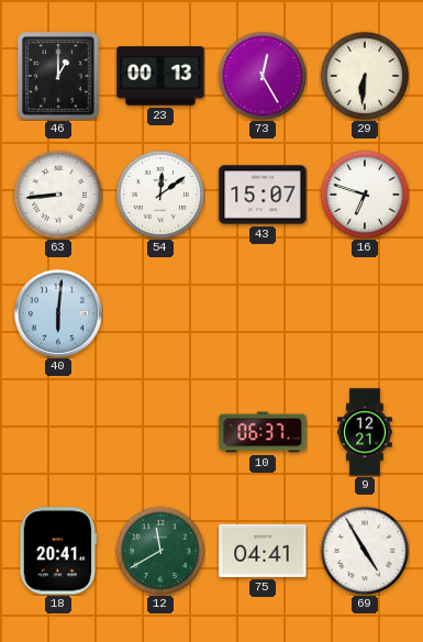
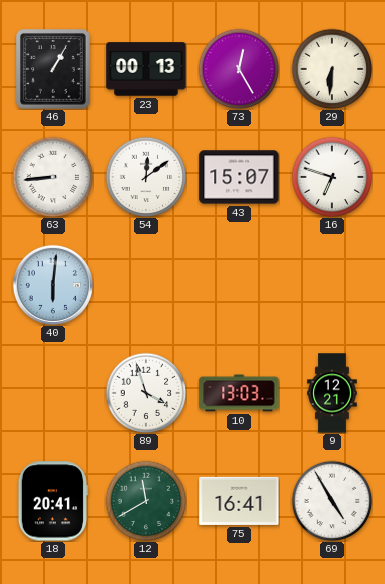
46: 1:00 -> 1:05 (54, 69)
89: none -> 3:57 (146, 393)
10: 06:37 -> 13:03 (239, 393)
75: 04:41 -> 16:41 (239, 501)
